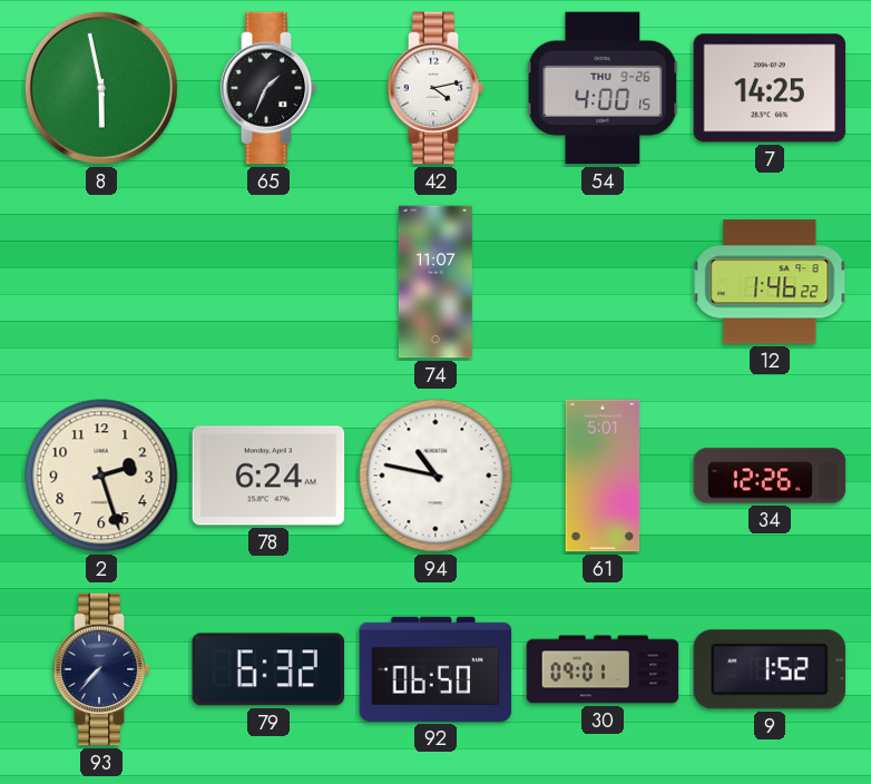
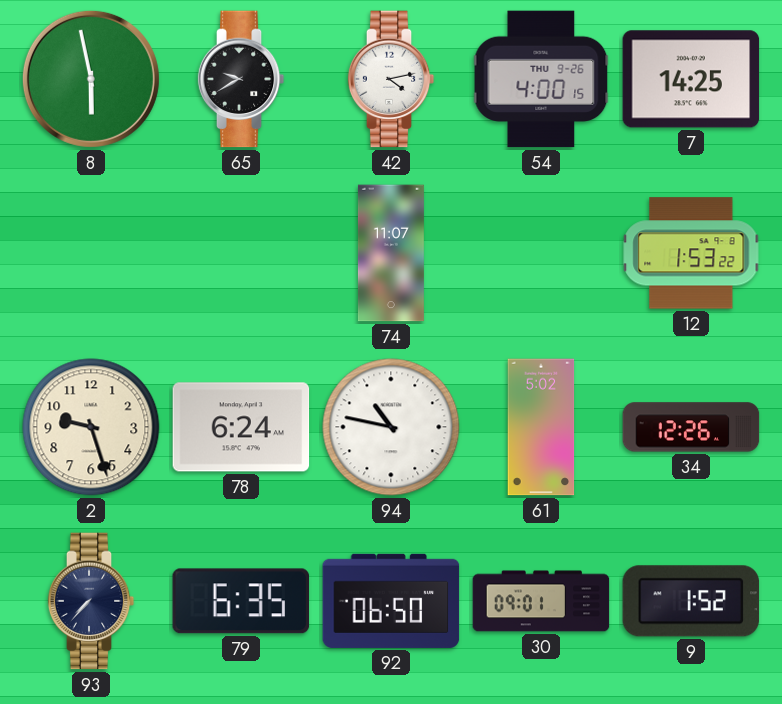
65: 1:34 -> 9:40 (241, 79)
12: 1:46 -> 1:53 (691, 253)
2: 2:27 -> 9:27 (91, 427)
61: 5:01 -> 5:02 (541, 427)
79: 6:32 -> 6:35 (241, 601)
